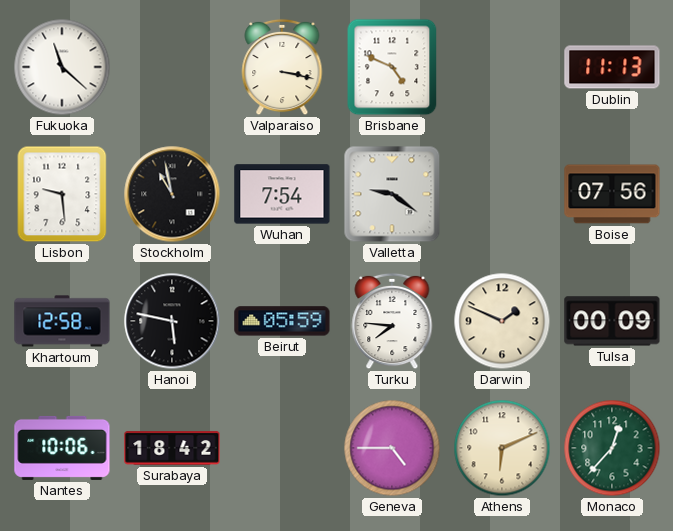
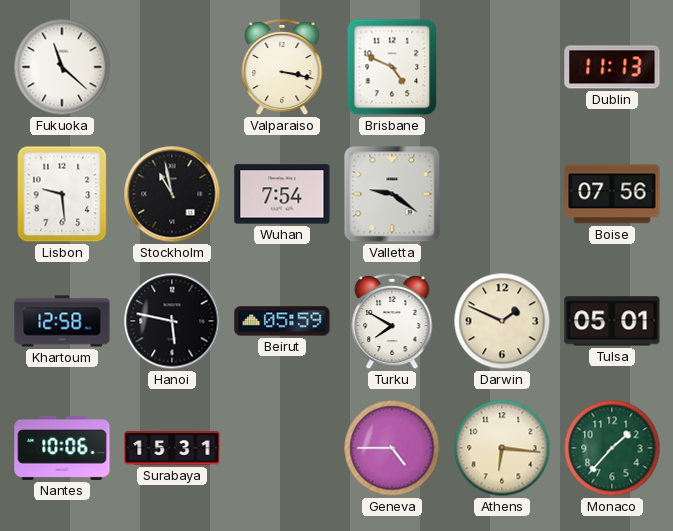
Turku: 7:46 -> 7:50 (392, 321)
Tulsa: 00:09 -> 05:01 (612, 321)
Surabaya: 18:42 -> 15:31 (172, 448)
Athens: 6:11 -> 6:16 (502, 448)
Monaco: 12:37 -> 1:37 (612, 448)
